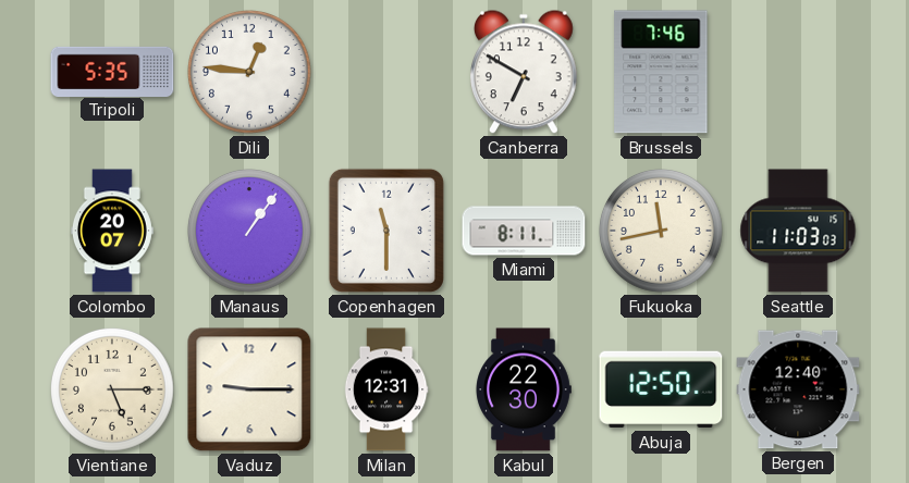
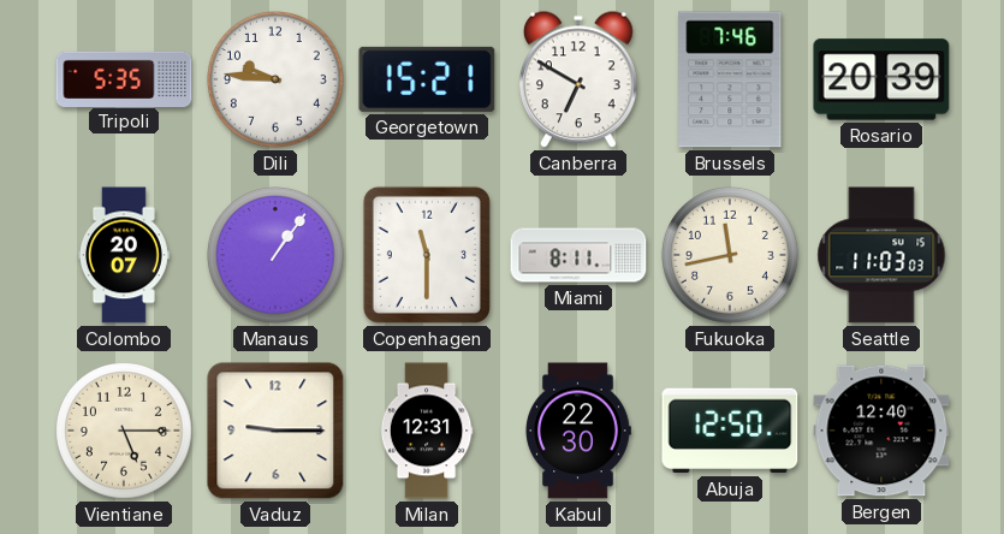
Dili: 12:46 -> 9:46 (277, 81)
Georgetown: none -> 15:21 (427, 79)
Rosario: none -> 20:39 (881, 79)
